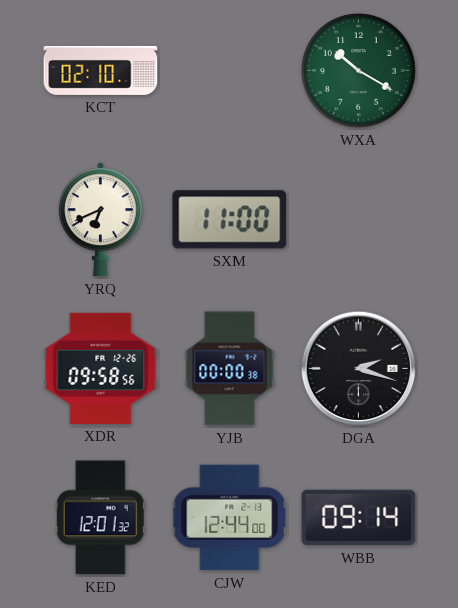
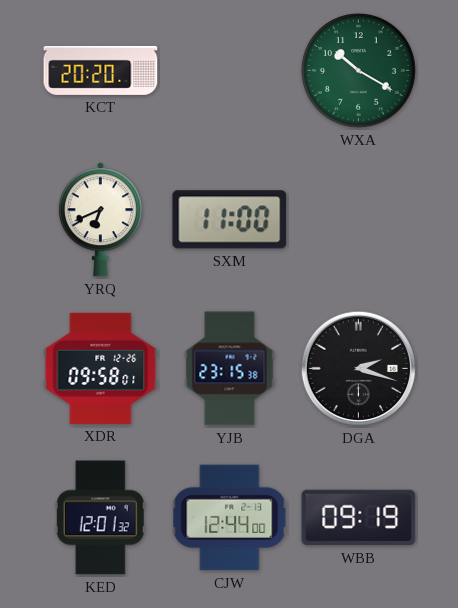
KCT: 02:10 -> 20:20 (101, 70)
XDR: 09:58:56 -> 09:58:01 (101, 368)
YJB: 00:00 -> 23:15 (230, 369)
WBB: 09:14 -> 09:19 (359, 518)
